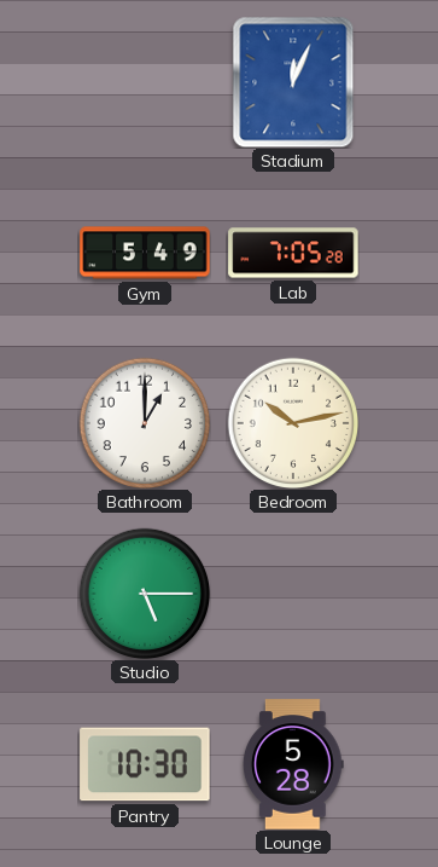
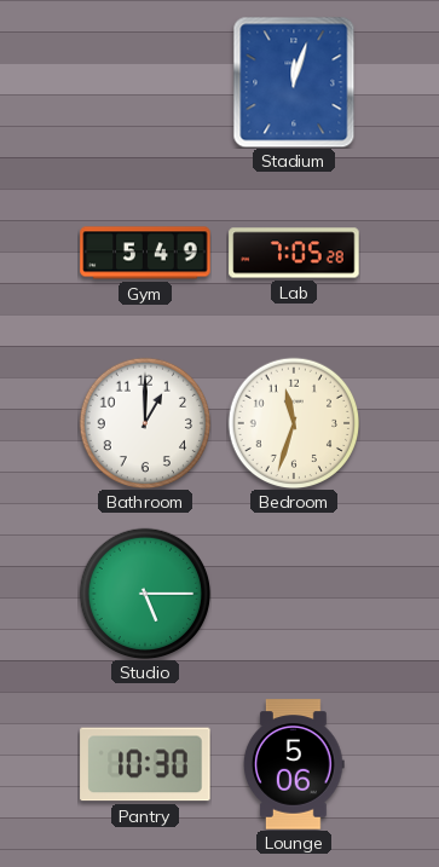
Stadium: 12:04 -> 12:03 (294, 82)
Bedroom: 10:13 -> 11:33 (294, 423)
Lounge: 5:28 -> 5:06 (295, 764)
